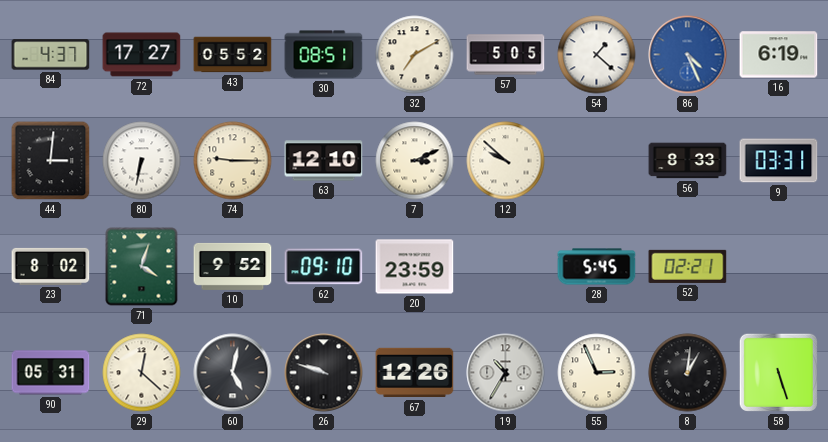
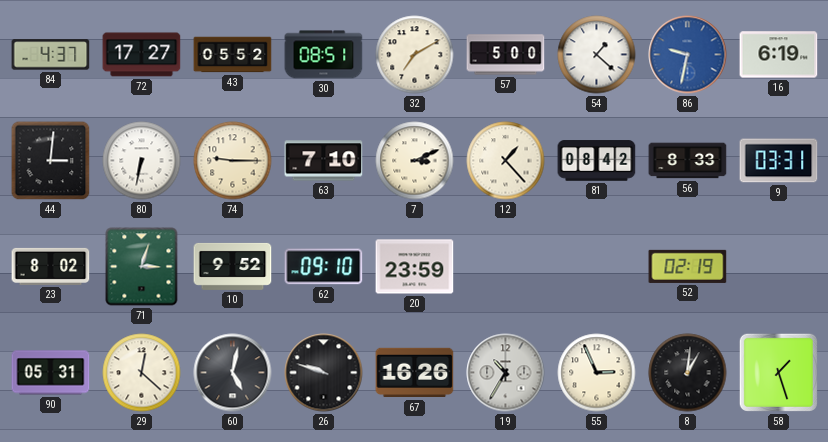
57: 5:05 -> 5:00 (506, 55)
86: 4:26 -> 9:32 (688, 55)
63: 12:10 -> 7:10 (324, 161)
12: 9:52 -> 1:23 (506, 161)
81: none -> 08:42 (597, 161)
71: 4:03 -> 3:03 (142, 267)
28: 5:45 -> none (597, 267)
52: 02:21 -> 02:19 (688, 266)
67: 12:26 -> 16:26 (415, 373)
58: 5:27 -> 1:27 (778, 372)
